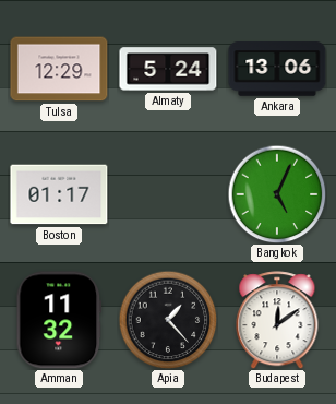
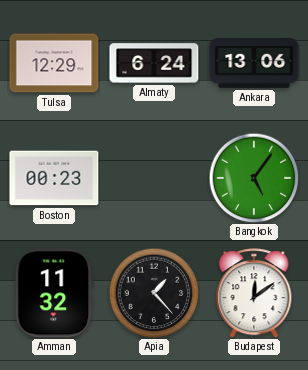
Almaty: 5:24 -> 6:24 (154, 63)
Boston: 01:17 -> 00:23 (54, 178)
Bangkok: 5:04 -> 5:06 (254, 178)
